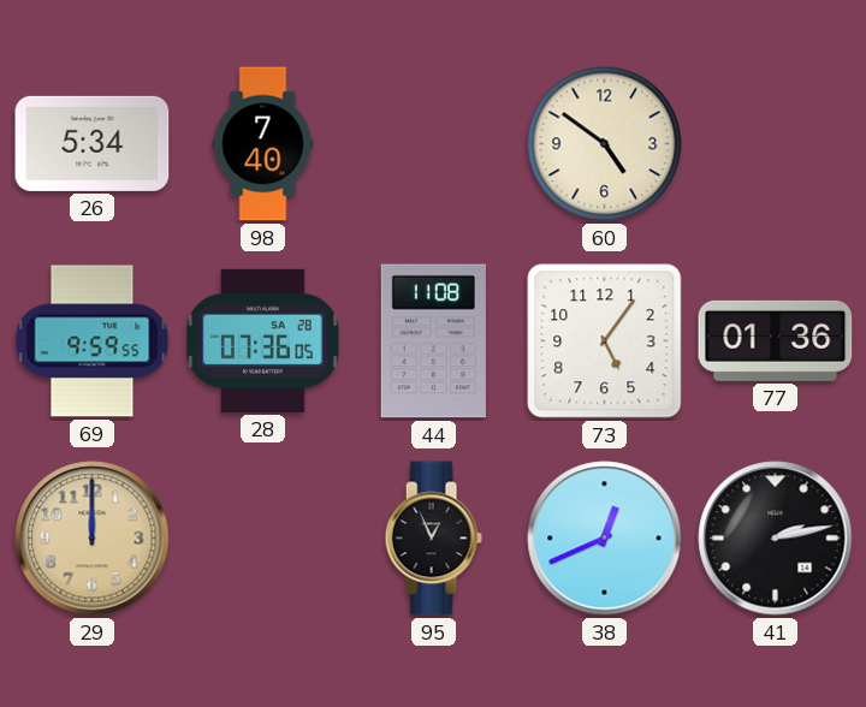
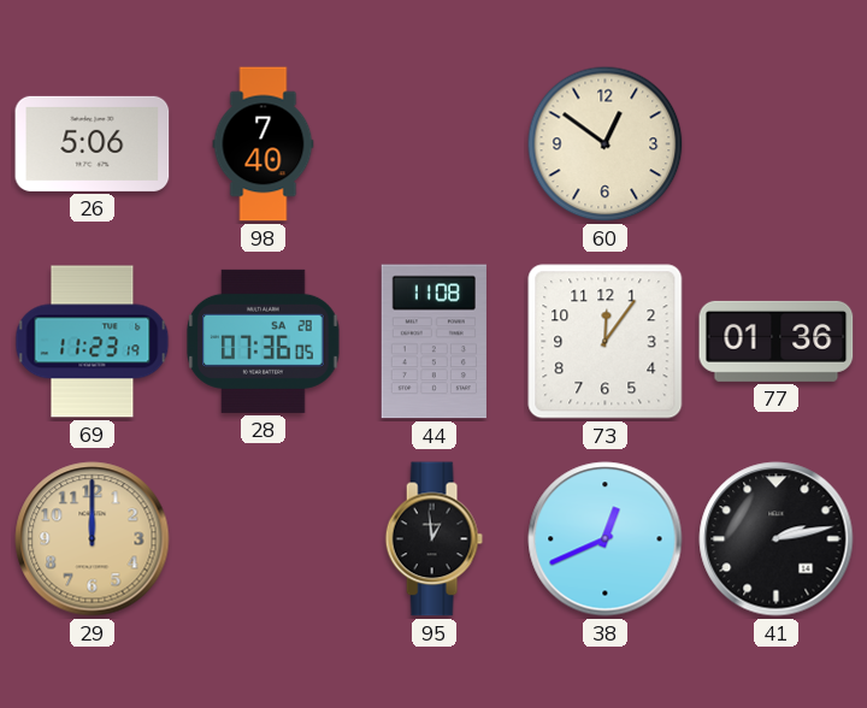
26: 5:34 -> 5:06 (93, 143)
60: 4:51 -> 12:51 (606, 144)
69: 9:59 -> 11:23 (93, 342)
73: 5:06 -> 12:06 (606, 342)
95: 12:56 -> 12:59 (433, 539)
